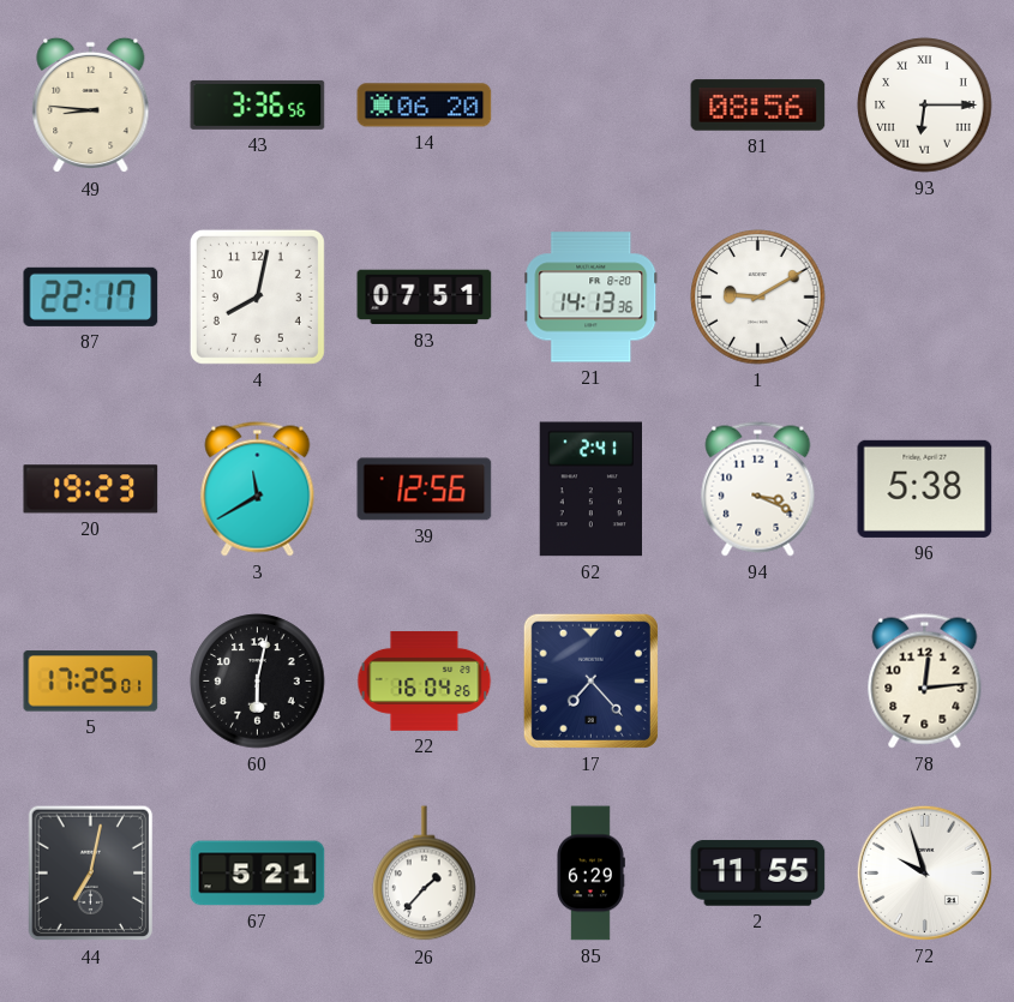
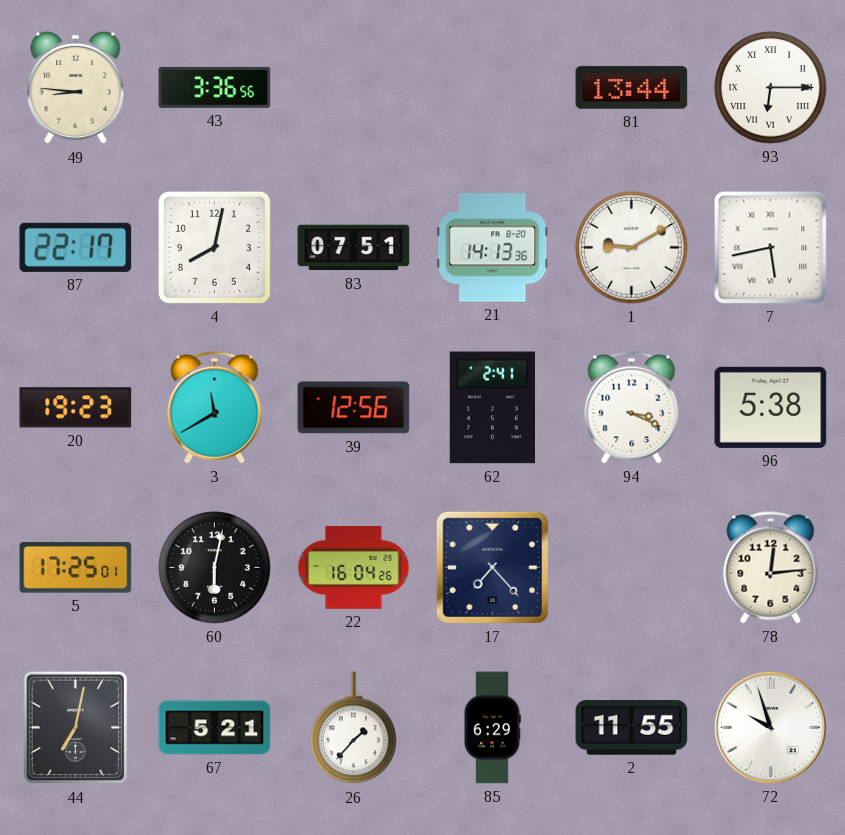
14: 06:20 -> none (425, 106)
81: 08:56 -> 13:44 (632, 88)
7: none -> 5:43 (771, 248)
